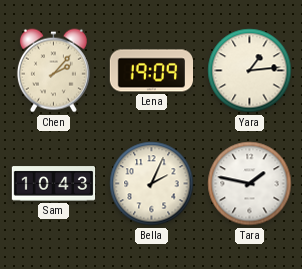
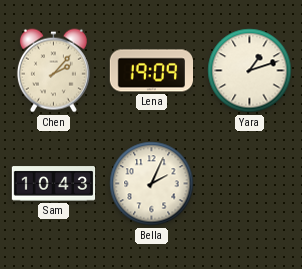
Yara: 1:14 -> 1:12 (250, 71)
Tara: 1:47 -> none (250, 184)
